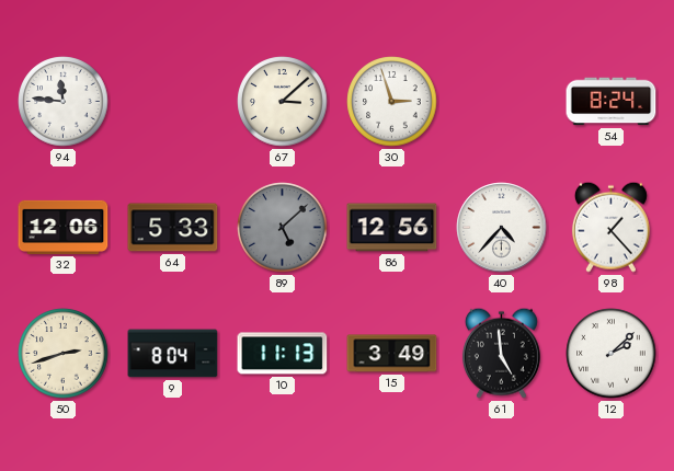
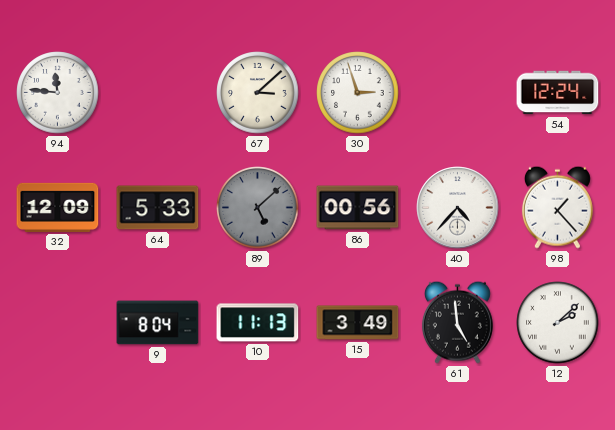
54: 8:24 -> 12:24 (558, 93)
32: 12:06 -> 12:09 (58, 207)
86: 12:56 -> 00:56 (358, 208)
50: 2:42 -> none (64, 354)
